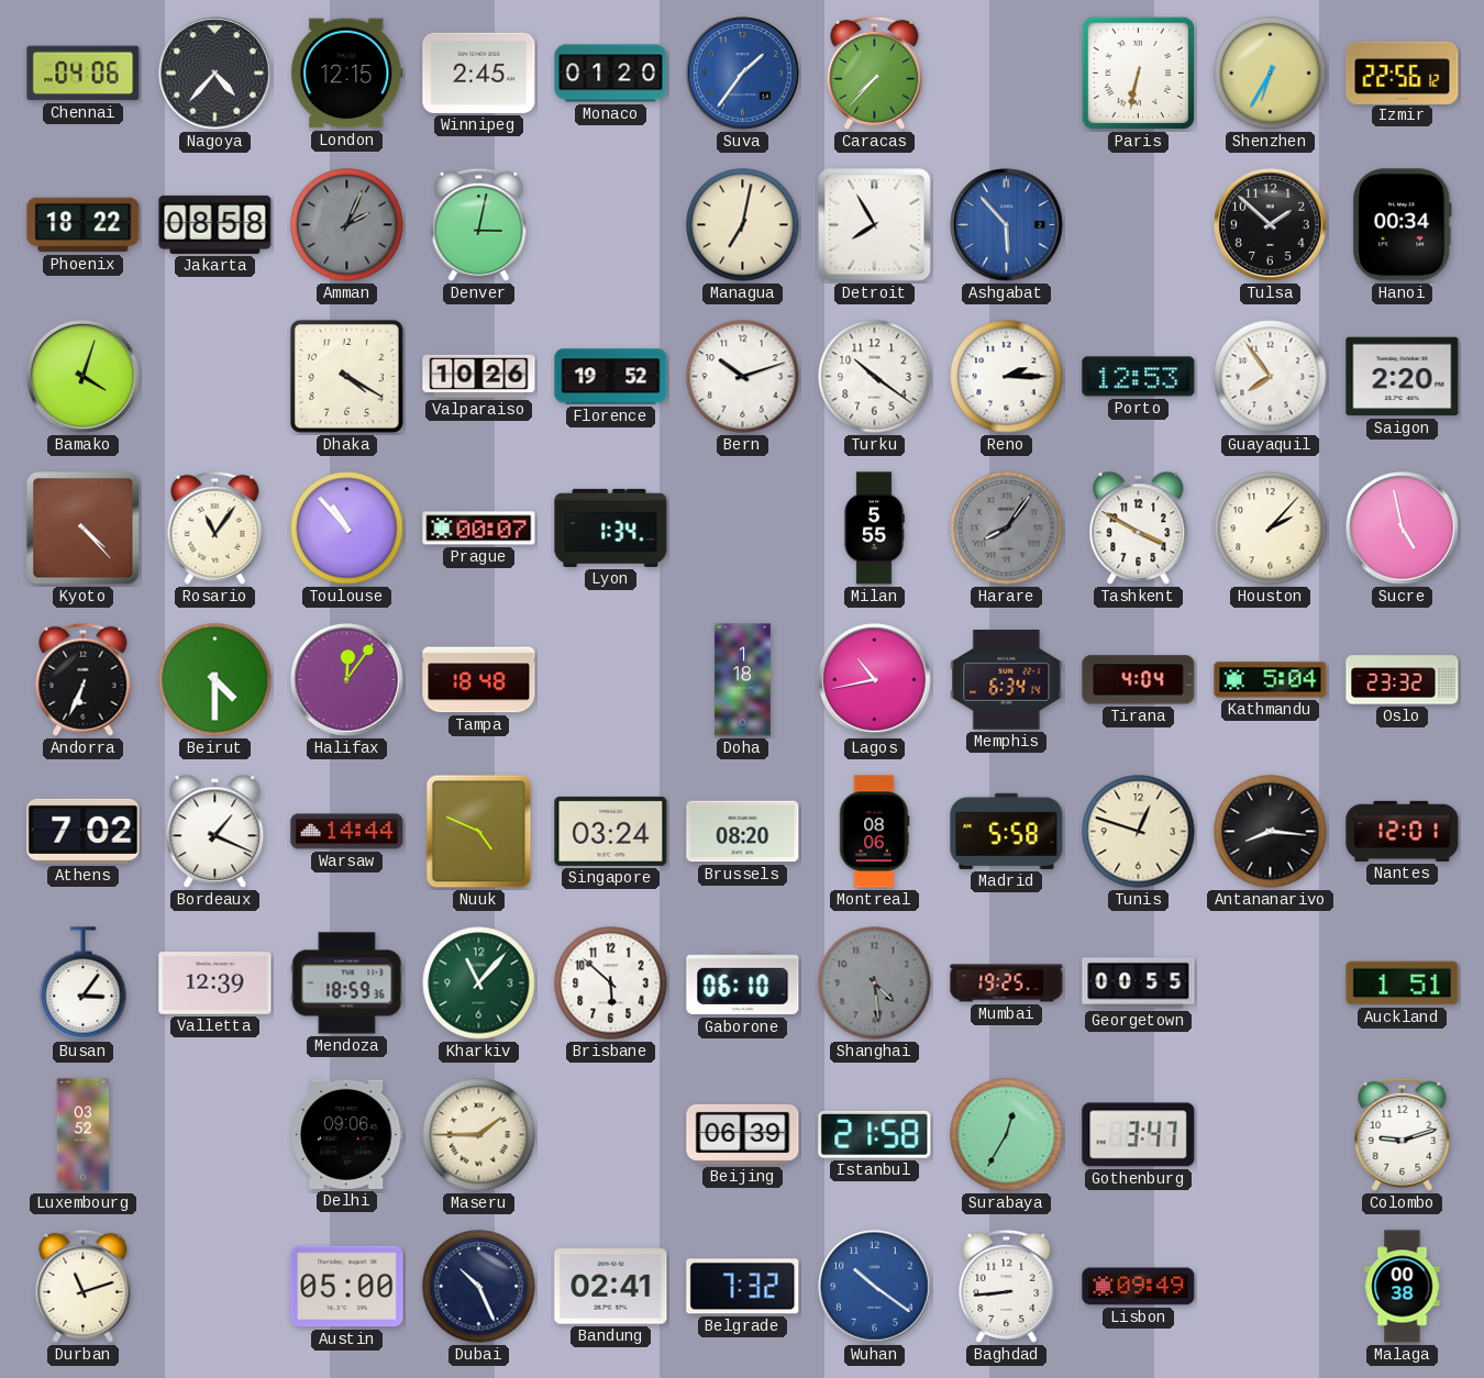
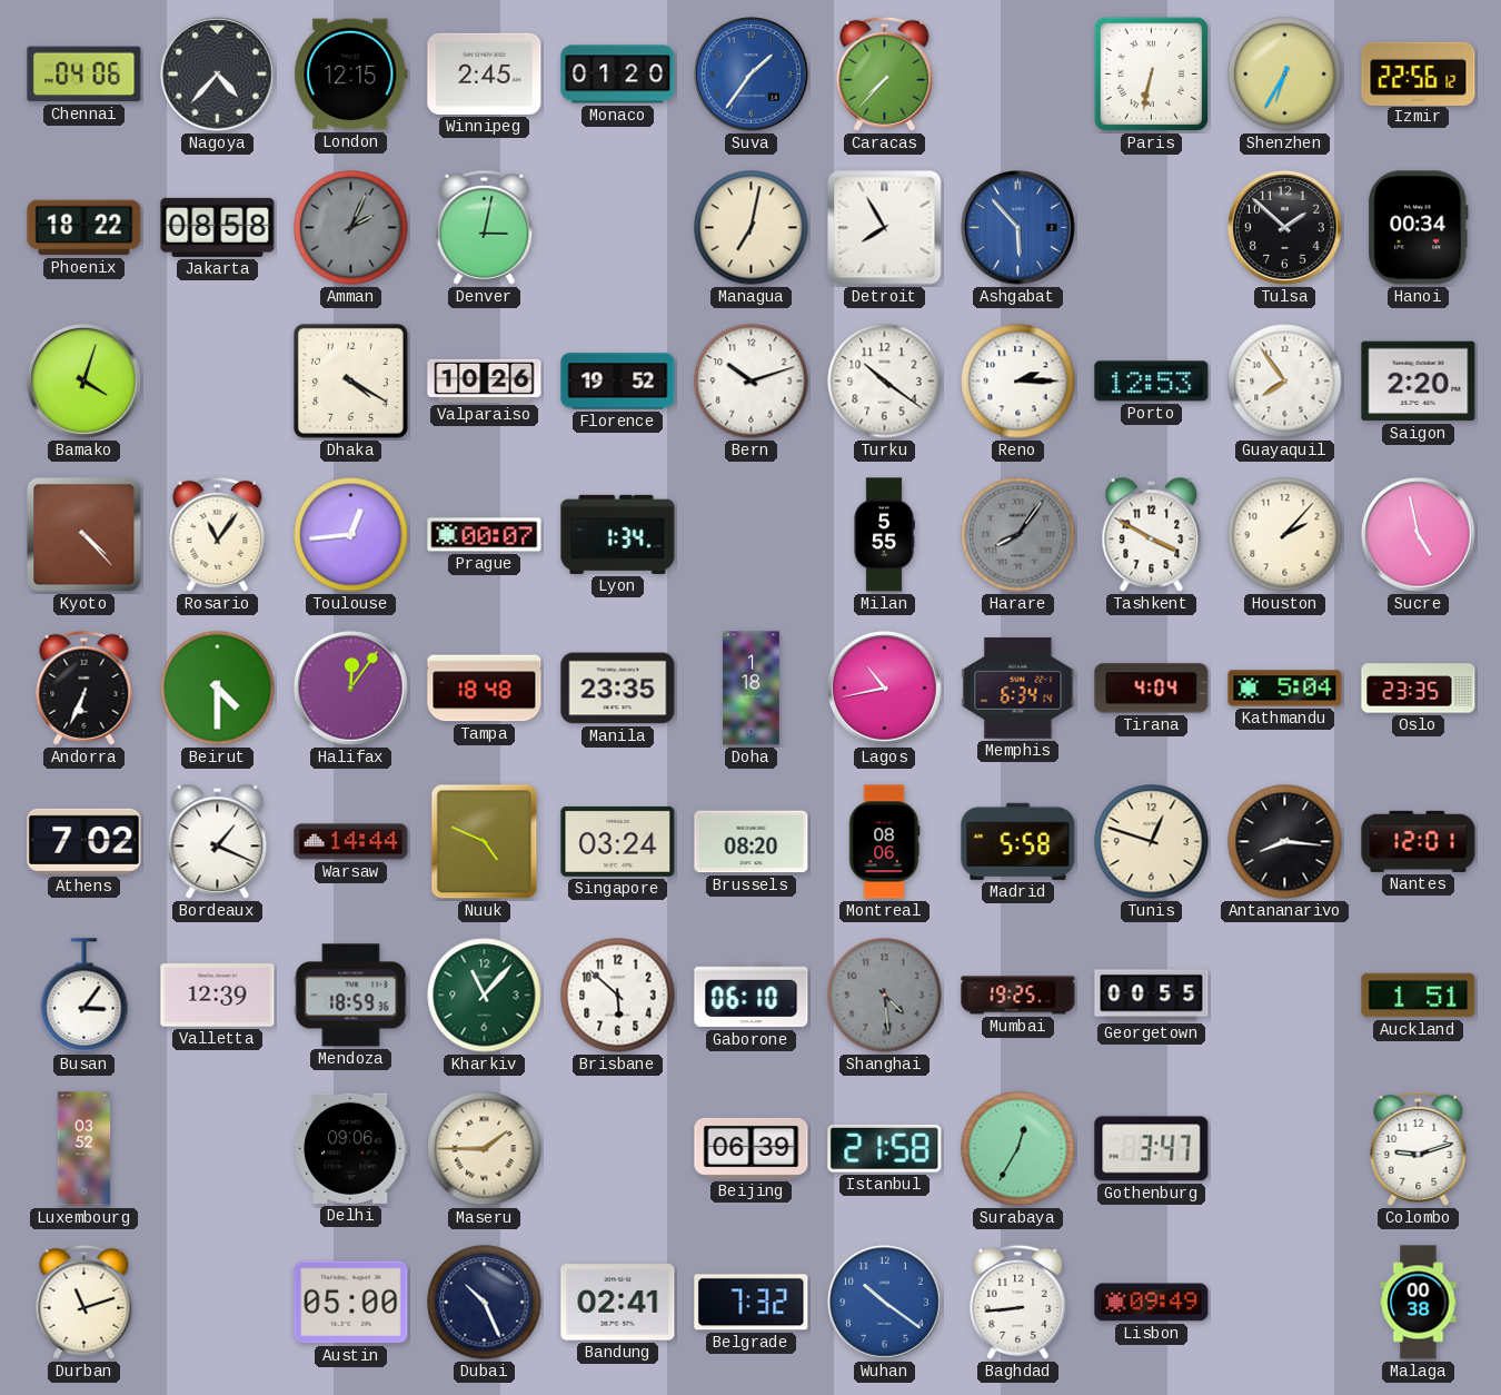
Toulouse: 10:53 -> 12:44 (351, 535)
Manila: none -> 23:35 (618, 689)
Oslo: 23:32 -> 23:35 (1419, 689)
